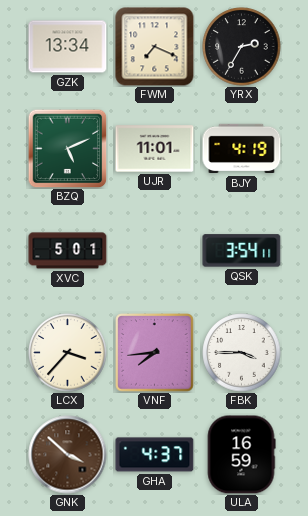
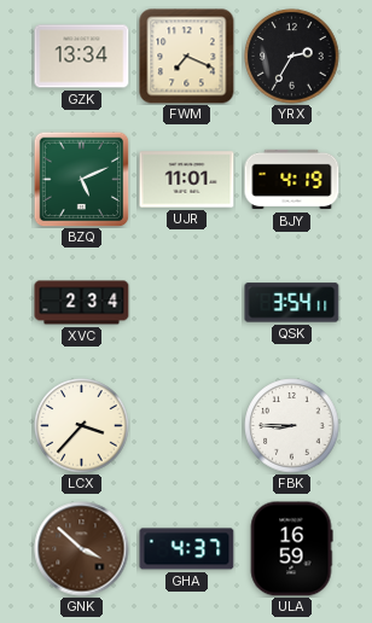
XVC: 5:01 -> 2:34 (82, 303)
VNF: 7:44 -> none (155, 353)
FBK: 3:45 -> 8:45 (292, 426)
